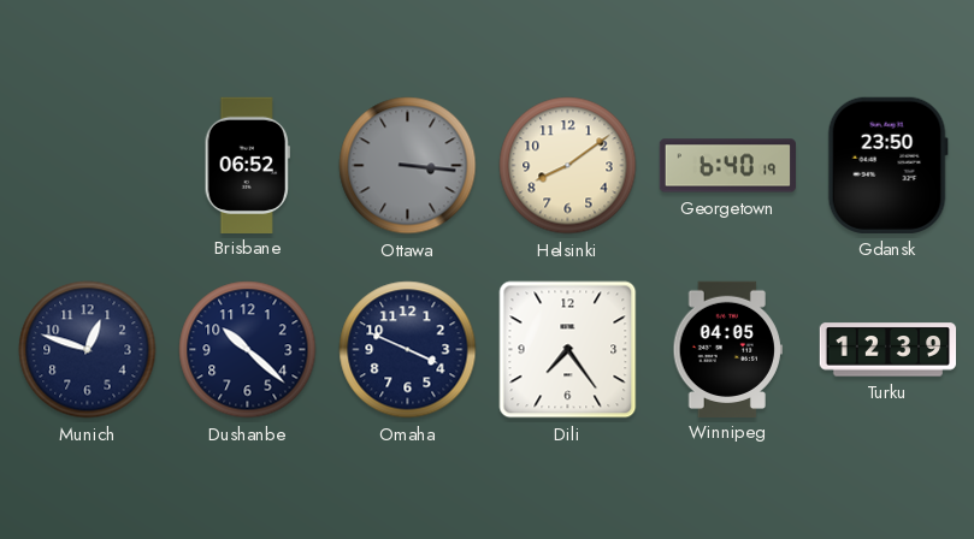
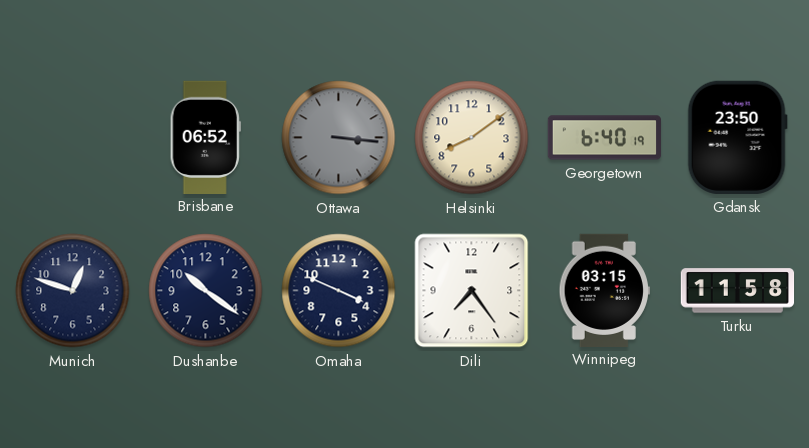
Dushanbe: 10:22 -> 10:21 (206, 291)
Winnipeg: 04:05 -> 03:15 (604, 290)
Turku: 12:39 -> 11:58 (738, 291)
